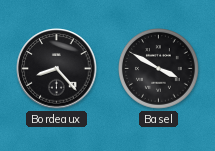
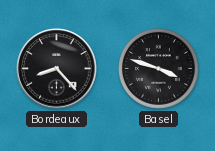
Basel: 3:50 -> 3:48 (159, 69)
